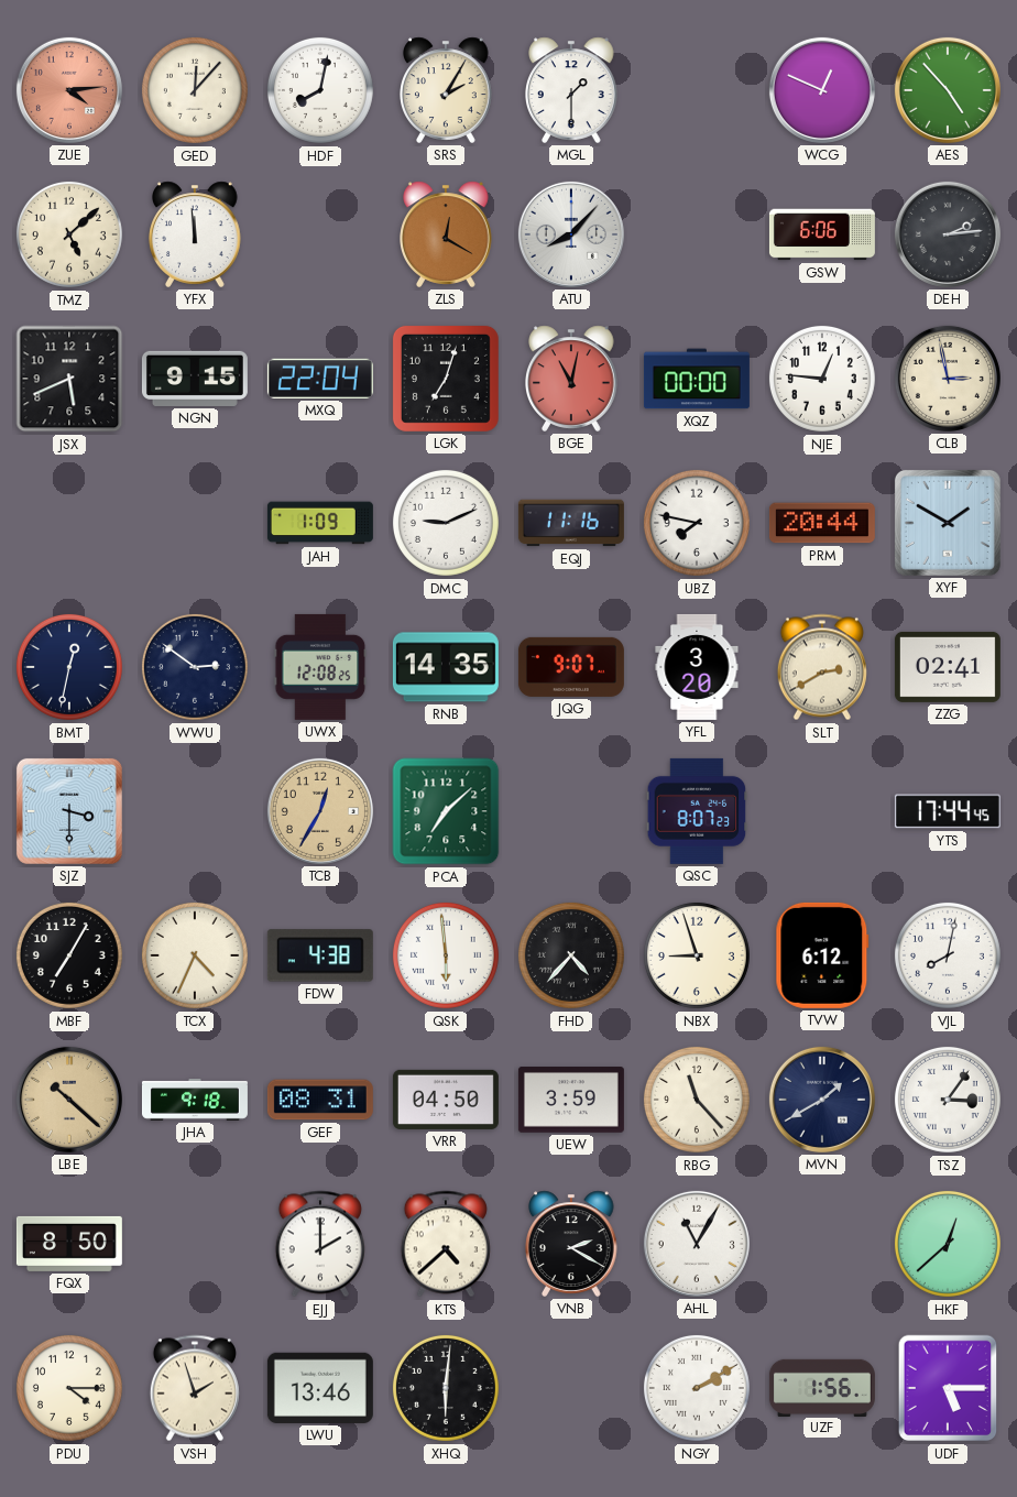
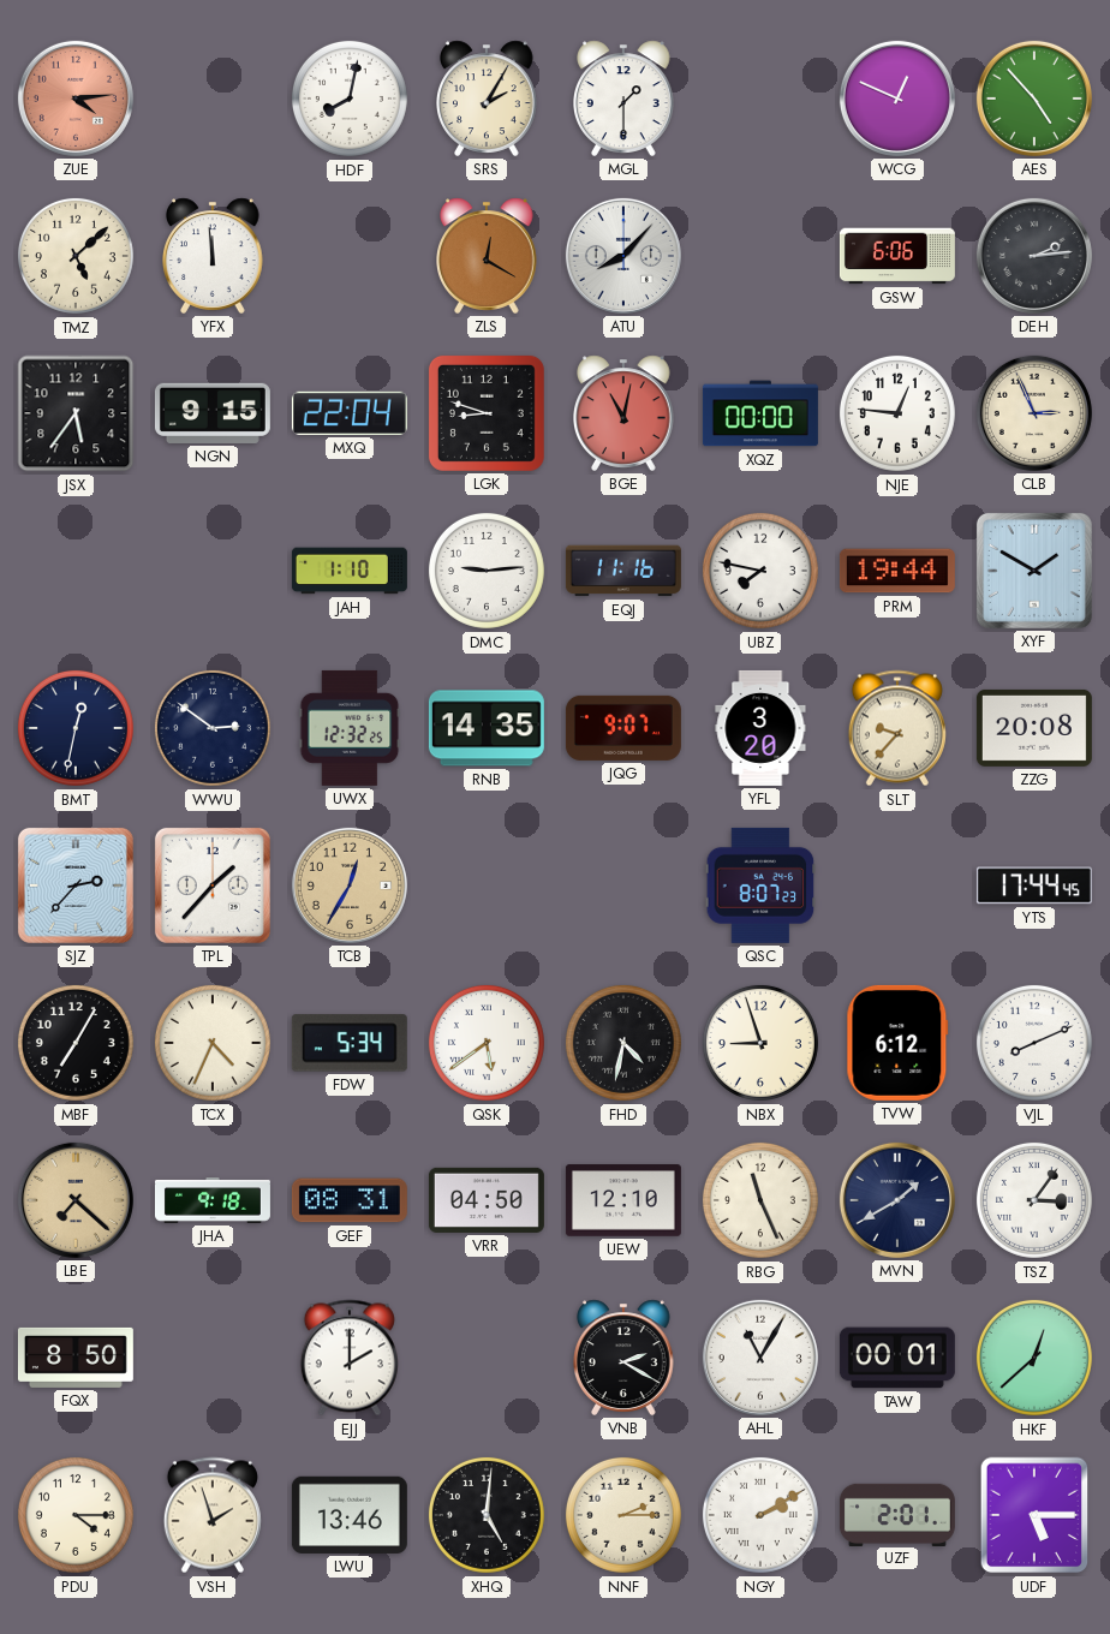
GED: 12:07 -> none (195, 90)
JSX: 5:41 -> 5:36 (76, 413)
LGK: 7:03 -> 8:48 (487, 413)
CLB: 2:58 -> 2:56 (1034, 413)
JAH: 1:09 -> 1:10 (350, 571)
DMC: 9:11 -> 9:14 (487, 571)
PRM: 20:44 -> 19:44 (897, 571)
UWX: 12:08 -> 12:32 (350, 728)
SLT: 2:40 -> 9:37 (897, 728)
ZZG: 02:41 -> 20:08 (1034, 728)
SJZ: 3:30 -> 2:37 (76, 885)
TPL: none -> 1:37 (213, 885)
PCA: 7:08 -> none (446, 811)
FDW: 4:38 -> 5:34 (350, 1043)
QSK: 5:59 -> 5:39 (487, 1043)
FHD: 4:37 -> 4:32 (623, 1043)
VJL: 8:02 -> 8:11 (1034, 1043)
LBE: 10:22 -> 7:22 (76, 1200)
UEW: 3:59 -> 12:10 (623, 1200)
RBG: 11:23 -> 11:26 (760, 1200)
KTS: 4:38 -> none (446, 1244)
TAW: none -> 00:01 (897, 1358)
XHQ: 6:01 -> 5:01 (487, 1515)
NNF: none -> 2:15 (623, 1515)
UZF: 1:56 -> 2:01 (897, 1514)
